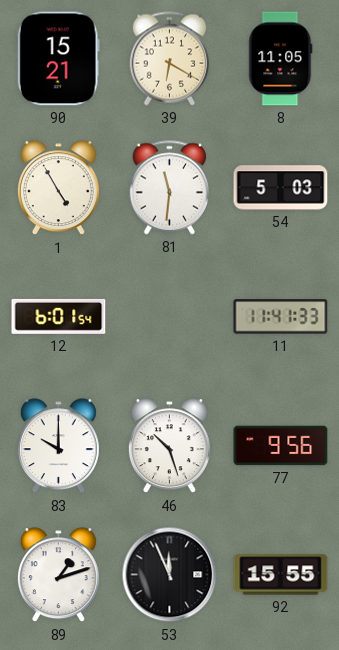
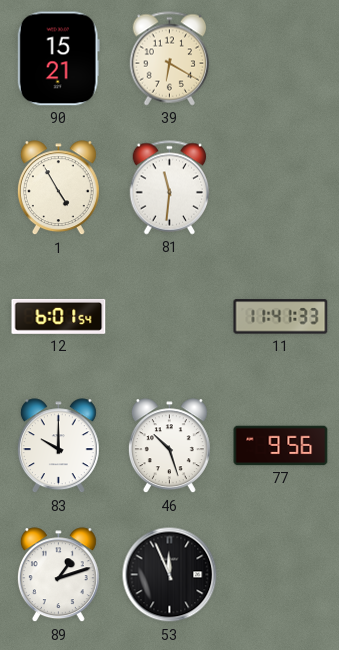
8: 11:05 -> none (281, 59)
54: 5:03 -> none (281, 188)
92: 15:55 -> none (281, 575)
